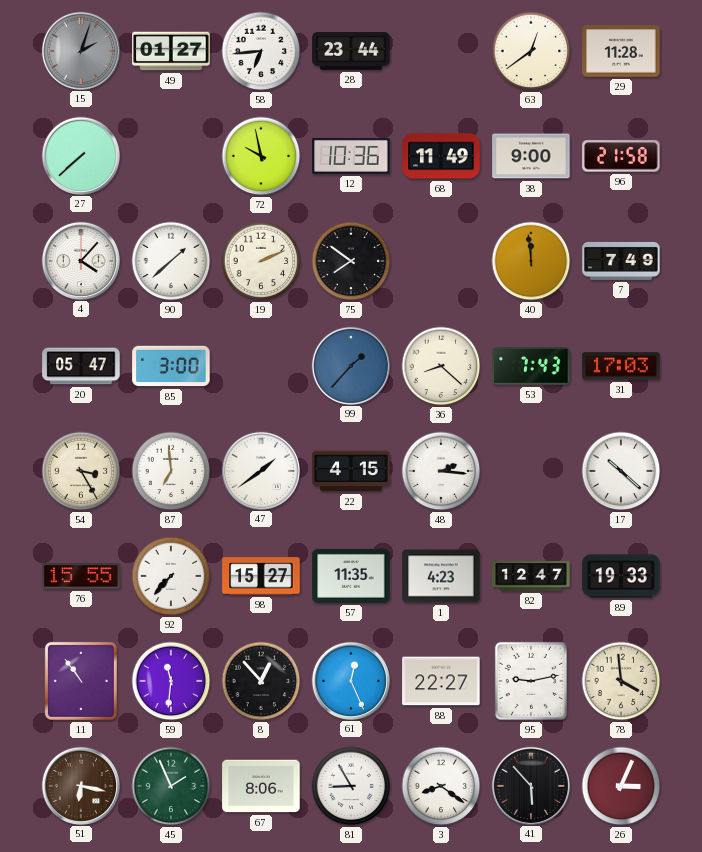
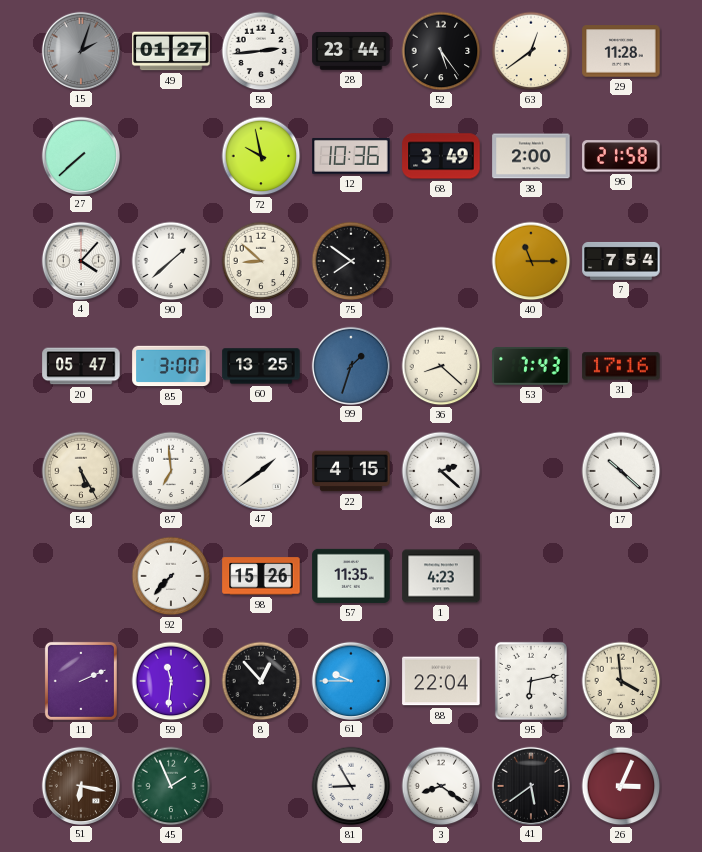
58: 6:44 -> 2:44 (261, 51)
52: none -> 5:24 (441, 51)
68: 11:49 -> 3:49 (441, 156)
38: 9:00 -> 2:00 (531, 156)
19: 2:11 -> 8:52 (261, 261)
40: 11:59 -> 11:15 (531, 261)
7: 7:49 -> 7:54 (621, 261)
60: none -> 13:25 (261, 366)
99: 1:37 -> 1:33 (350, 365)
31: 17:03 -> 17:16 (621, 366)
54: 3:25 -> 5:25 (81, 471)
48: 2:16 -> 2:22 (441, 471)
76: 15:55 -> none (81, 576)
98: 15:27 -> 15:26 (261, 576)
82: 12:47 -> none (531, 576)
89: 19:33 -> none (621, 576)
11: 10:54 -> 2:11 (81, 681)
61: 12:26 -> 9:45 (350, 680)
88: 22:27 -> 22:04 (441, 681)
95: 9:13 -> 6:13 (531, 681)
67: 8:06 -> none (261, 786)
41: 5:53 -> 5:39 (530, 785)
